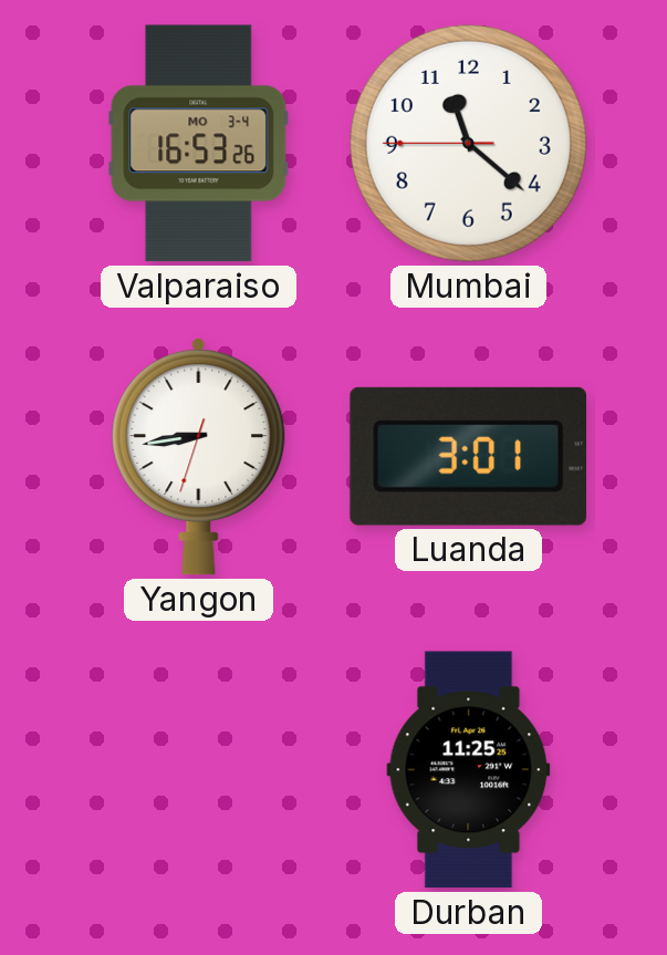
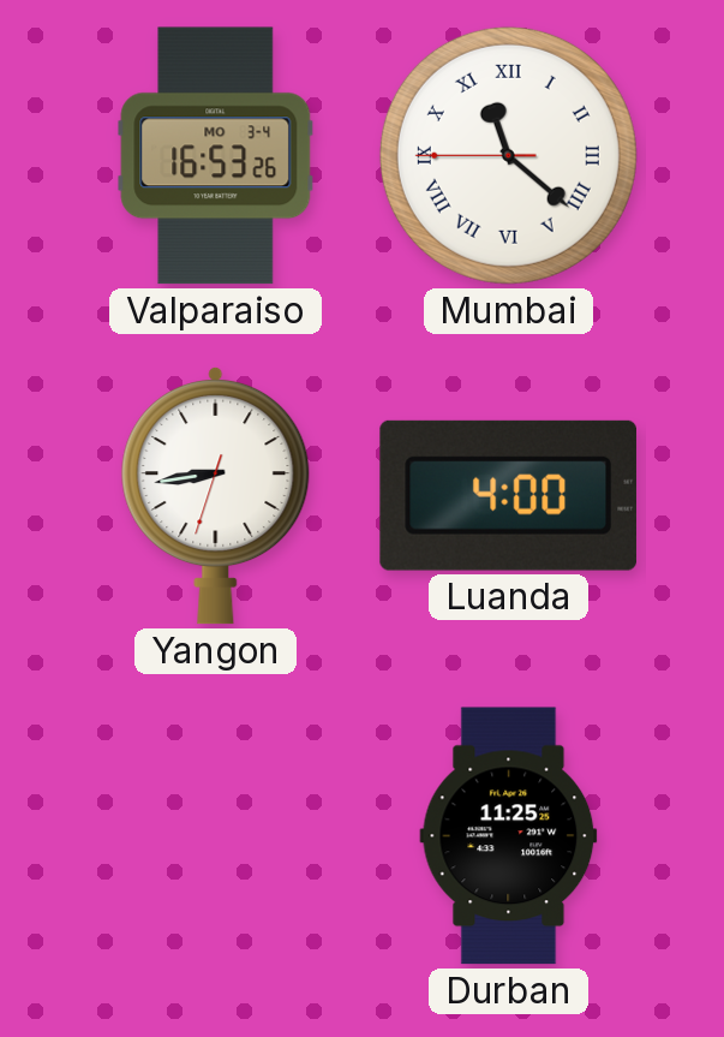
Mumbai numerals: Arabic -> Roman (508, 155)
Luanda: 3:01 -> 4:00 (508, 495)
